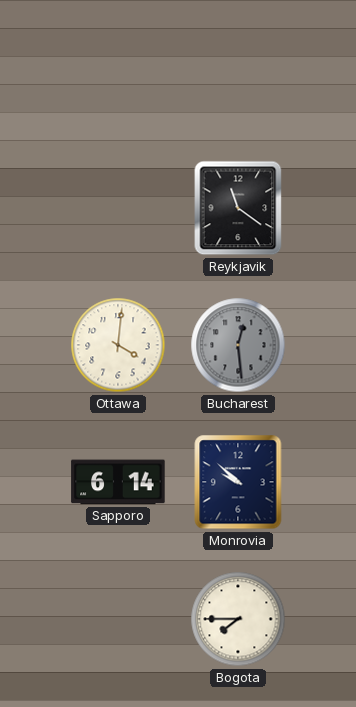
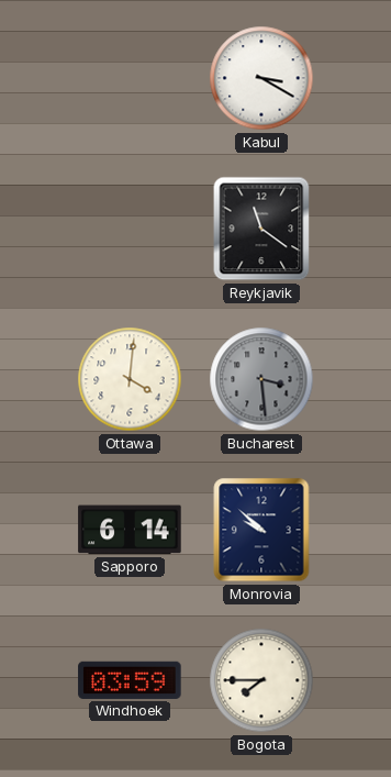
Kabul: none -> 3:20 (261, 78)
Bucharest: 12:29 -> 3:29 (261, 379)
Windhoek: none -> 03:59 (130, 680)
